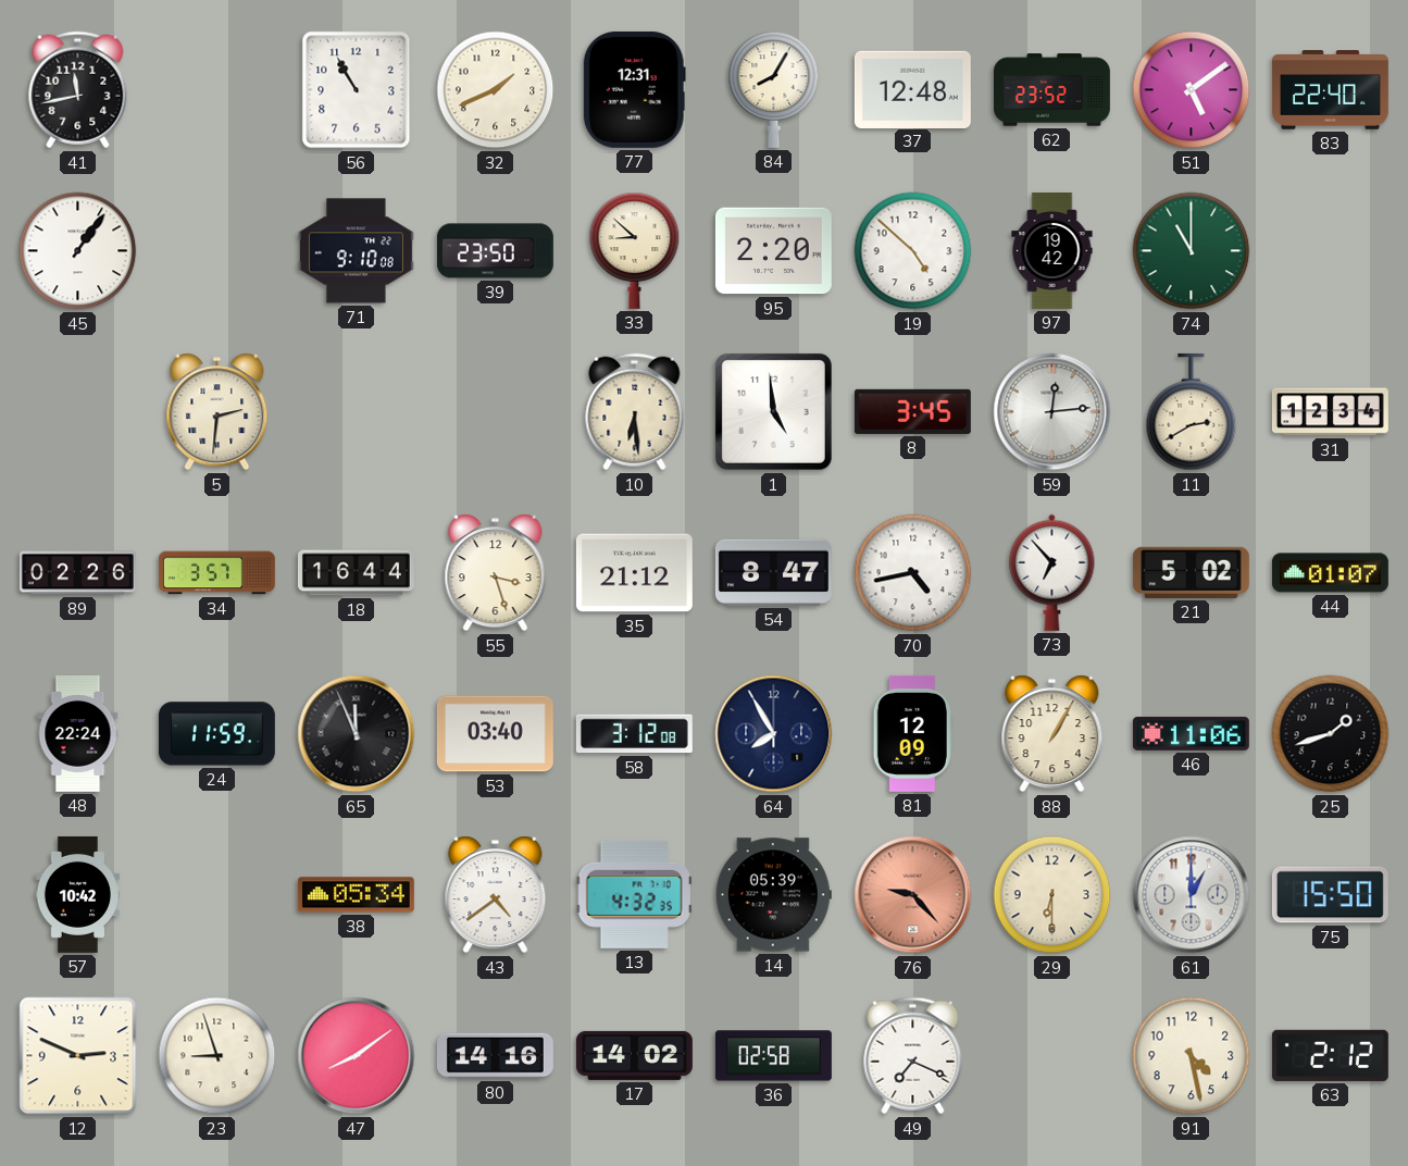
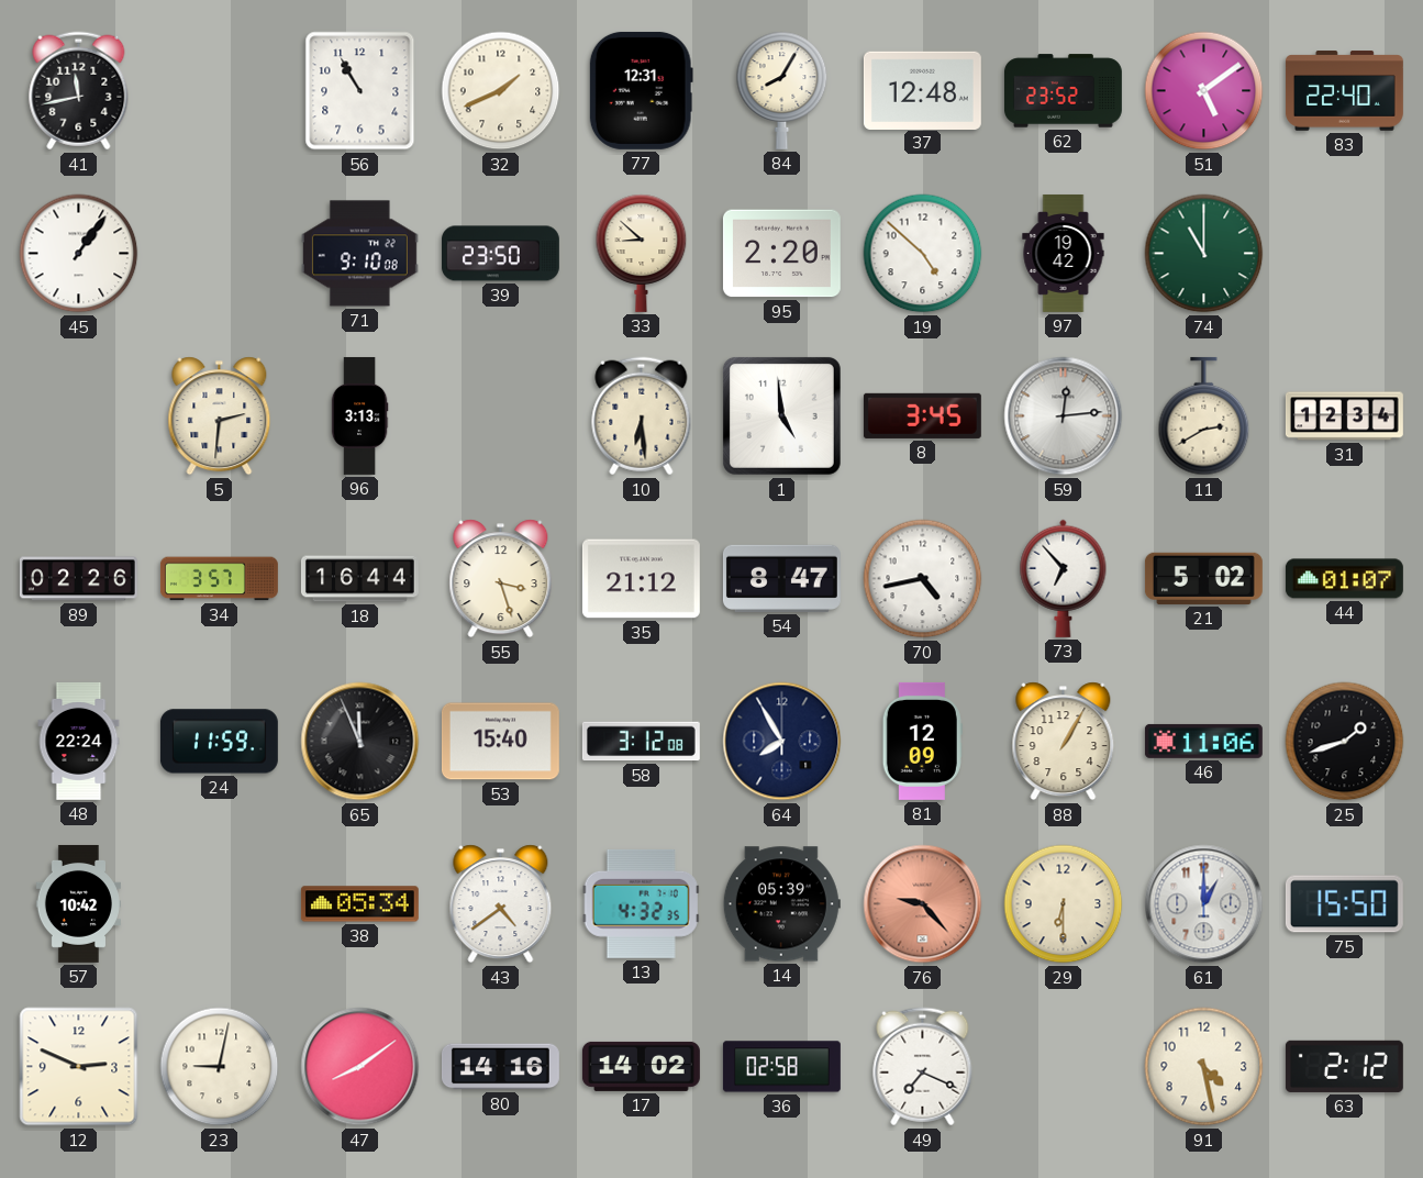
96: none -> 3:13 (359, 415)
53: 03:40 -> 15:40 (500, 742)
23: 8:57 -> 9:02 (220, 1067)
